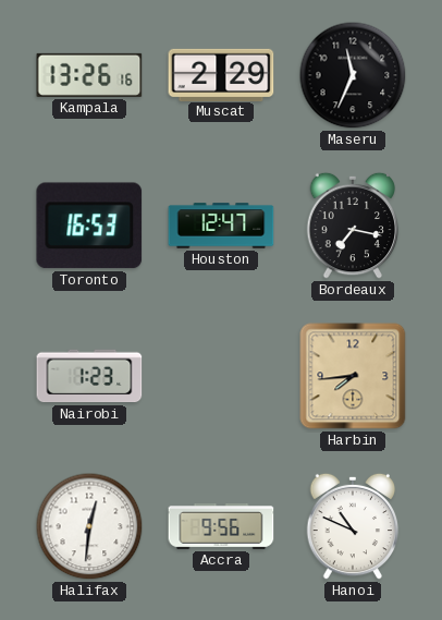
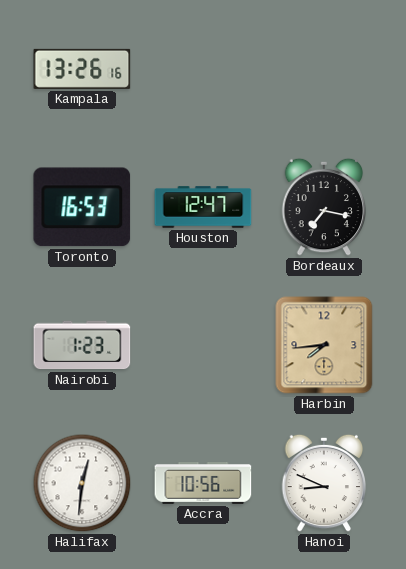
Muscat: 2:29 -> none (221, 74)
Maseru: 11:34 -> none (353, 75)
Accra: 9:56 -> 10:56 (203, 484)
Hanoi: 10:49 -> 8:49 (324, 483)
